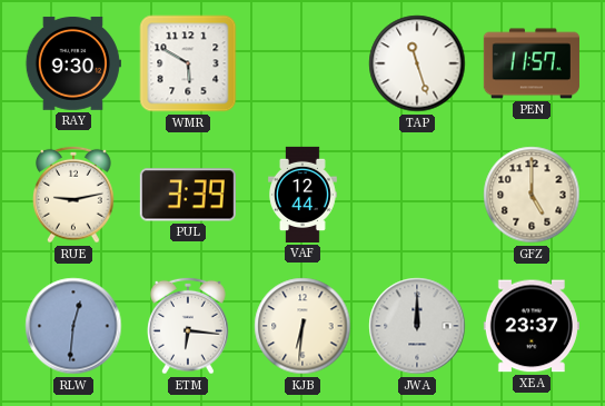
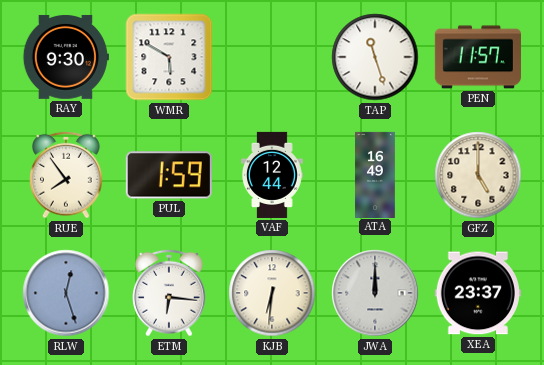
RUE: 9:13 -> 7:54 (67, 175)
PUL: 3:39 -> 1:59 (169, 175)
ATA: none -> 16:49 (375, 174)
RLW: 12:31 -> 12:27 (66, 293)
